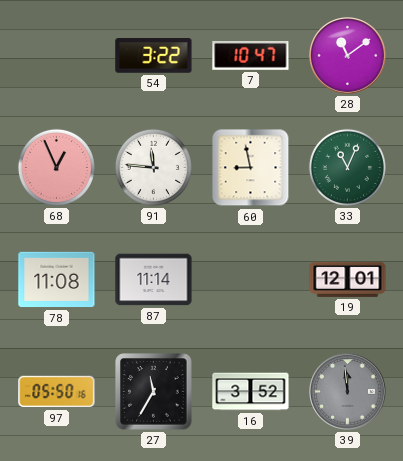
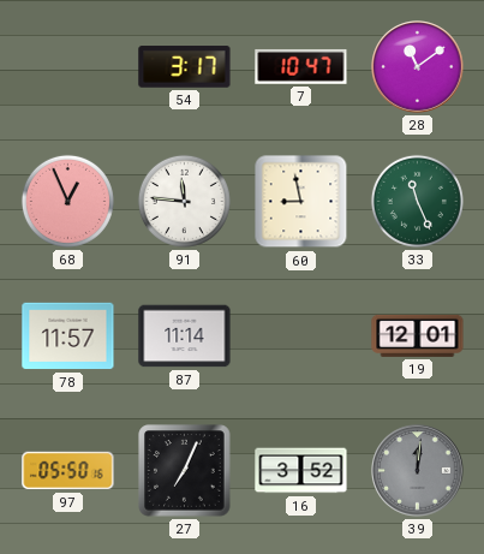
54: 3:22 -> 3:17 (185, 67)
33: 11:04 -> 11:26 (417, 201)
78: 11:08 -> 11:57 (68, 336)
27: 11:35 -> 7:04 (185, 471)
39: 11:59 -> 12:01 (418, 471)
